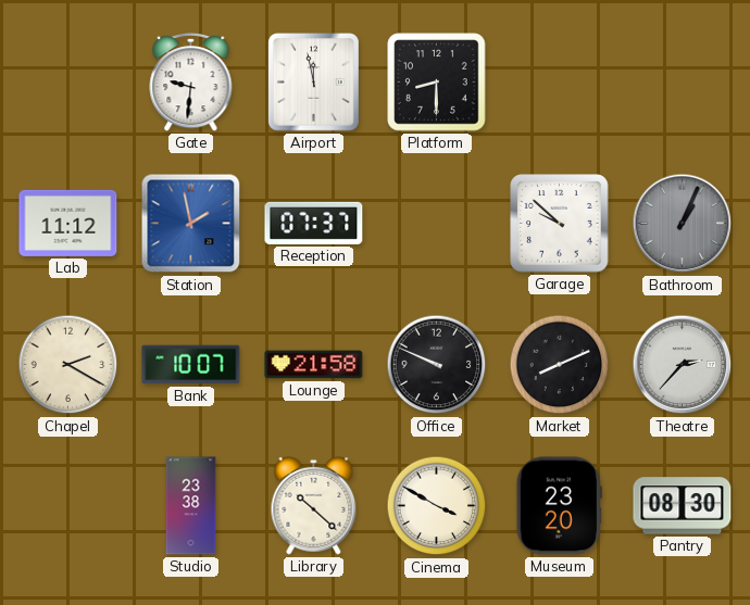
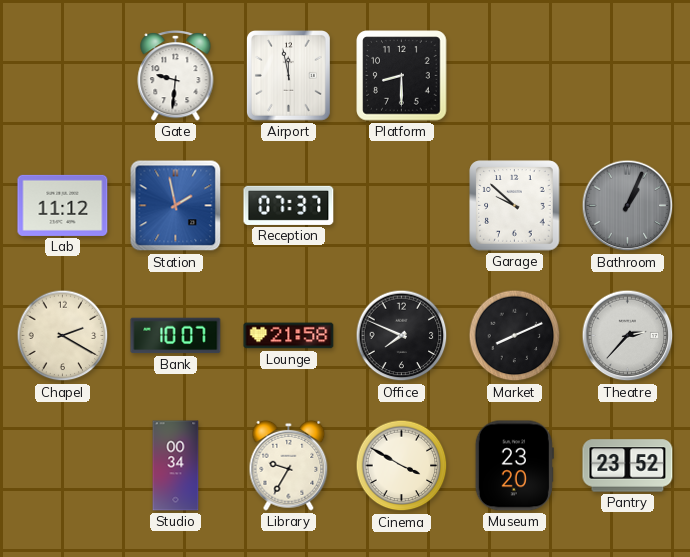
Office: 9:49 -> 7:49 (402, 336)
Studio: 23:38 -> 00:34 (176, 466)
Library: 10:22 -> 9:35 (289, 465)
Pantry: 08:30 -> 23:52 (628, 466)
